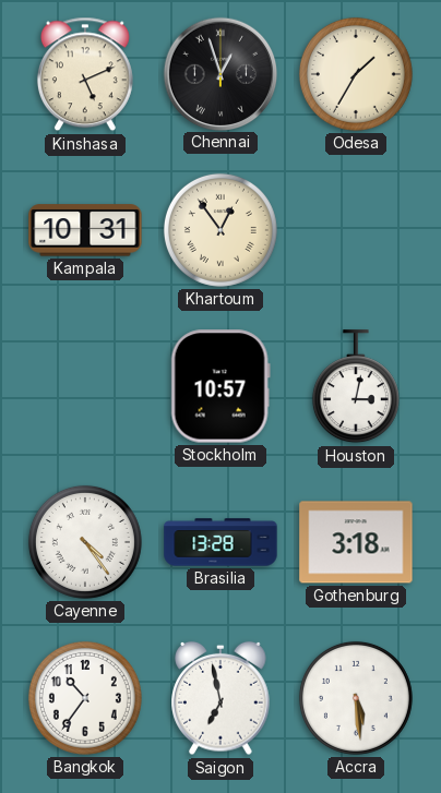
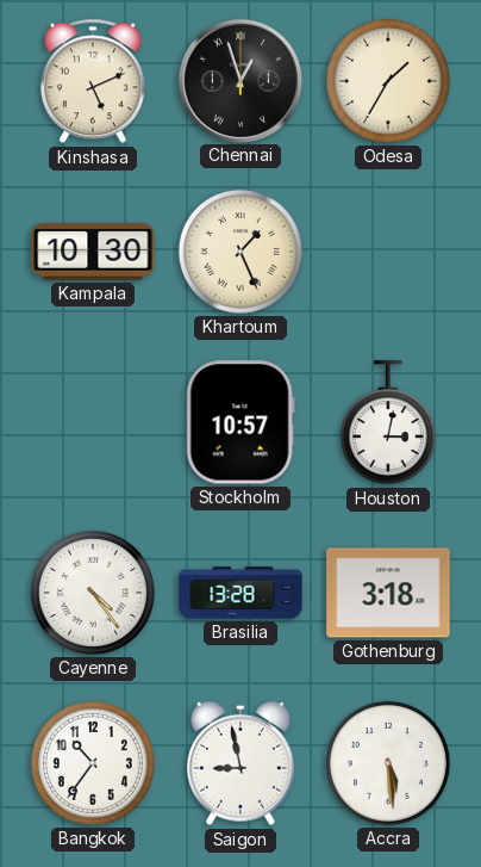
Kampala: 10:31 -> 10:30 (93, 252)
Khartoum: 12:54 -> 1:26 (240, 252)
Saigon: 6:58 -> 8:58 (240, 763)
